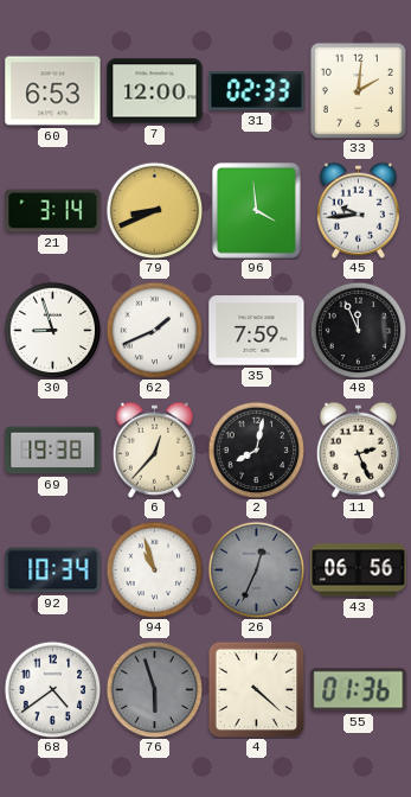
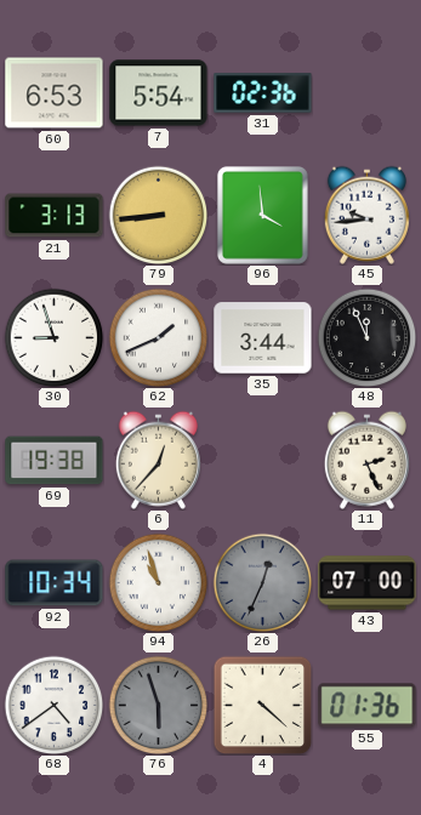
7: 12:00 -> 5:54 (159, 93)
31: 02:33 -> 02:36 (263, 93)
33: 2:01 -> none (358, 90)
21: 3:14 -> 3:13 (55, 216)
79: 8:41 -> 8:44 (158, 215)
35: 7:59 -> 3:44 (263, 338)
2: 8:02 -> none (256, 449)
43: 06:56 -> 07:00 (368, 583)
